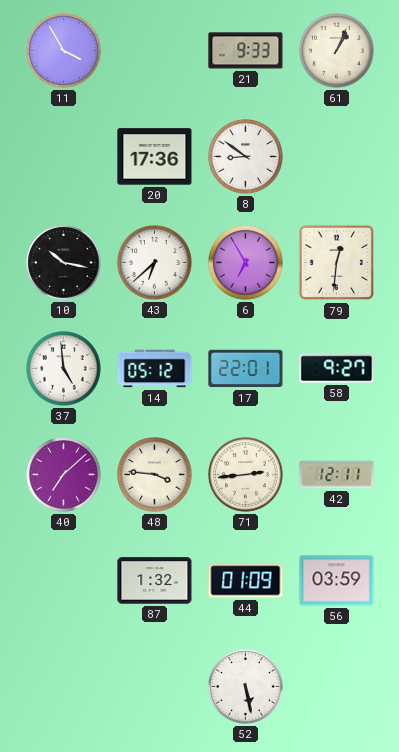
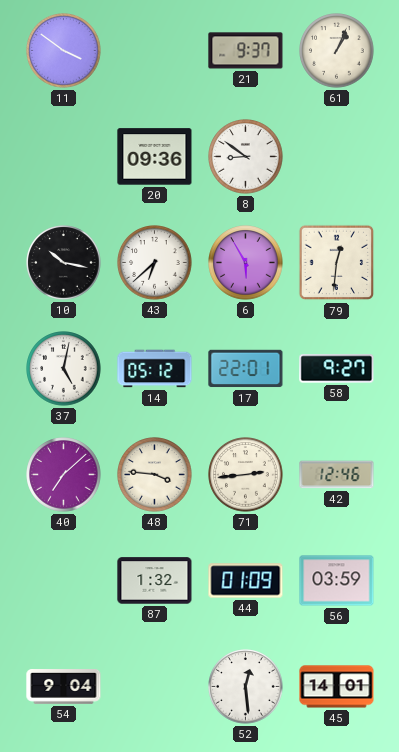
11: 3:55 -> 3:51 (64, 51)
21: 9:33 -> 9:37 (246, 51)
20: 17:36 -> 09:36 (155, 157)
6: 6:55 -> 5:55 (246, 263)
37: 4:59 -> 5:02 (64, 369)
42: 12:11 -> 12:46 (337, 475)
54: none -> 9:04 (64, 687)
52: 5:28 -> 12:29 (246, 687)
45: none -> 14:01 (337, 687)
